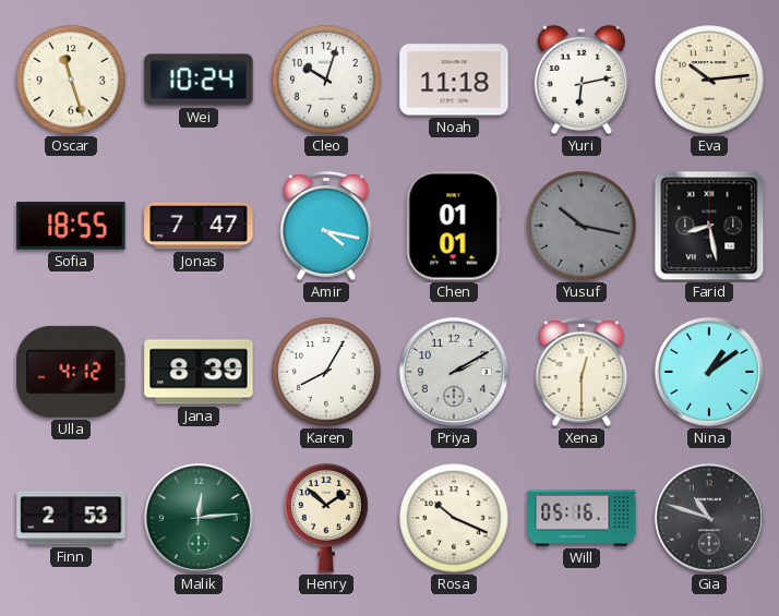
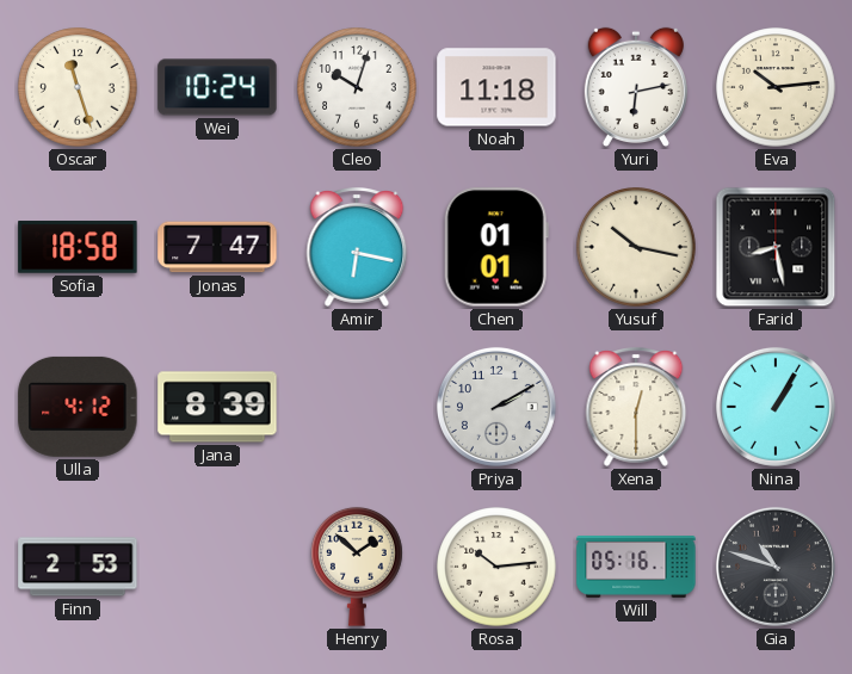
Sofia: 18:55 -> 18:58 (78, 247)
Amir: 4:17 -> 6:17 (357, 248)
Yusuf dial: grey -> cream (636, 247)
Karen: 8:05 -> none (326, 372)
Nina: 1:09 -> 1:05 (776, 407)
Malik: 12:14 -> none (199, 518)
Rosa: 10:19 -> 10:14 (496, 567)
